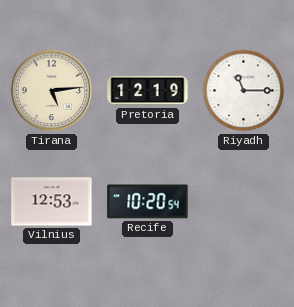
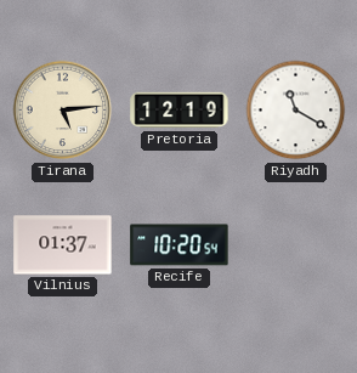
Riyadh: 11:15 -> 11:20 (296, 111)
Vilnius: 12:53 -> 01:37 (63, 245)
